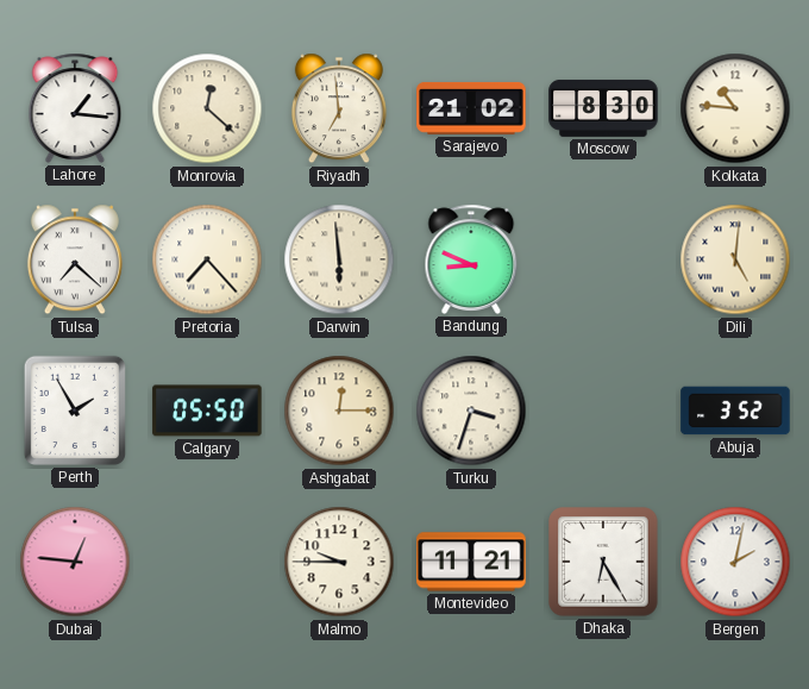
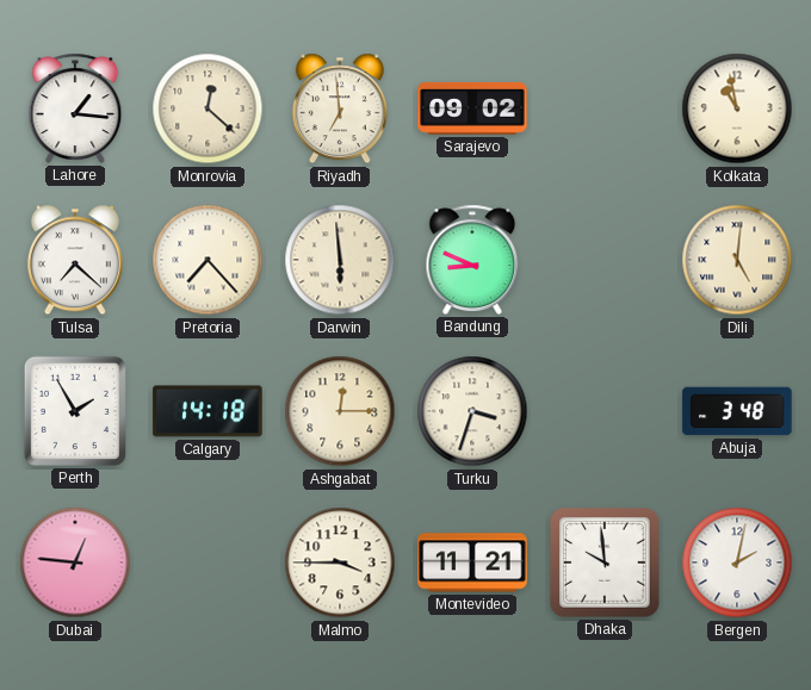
Sarajevo: 21:02 -> 09:02 (472, 108)
Moscow: 8:30 -> none (603, 108)
Kolkata: 10:46 -> 10:58 (737, 108)
Calgary: 05:50 -> 14:18 (208, 411)
Abuja: 3:52 -> 3:48 (737, 411)
Malmo: 9:45 -> 3:45 (340, 562)
Dhaka: 6:25 -> 9:59 (605, 562)
